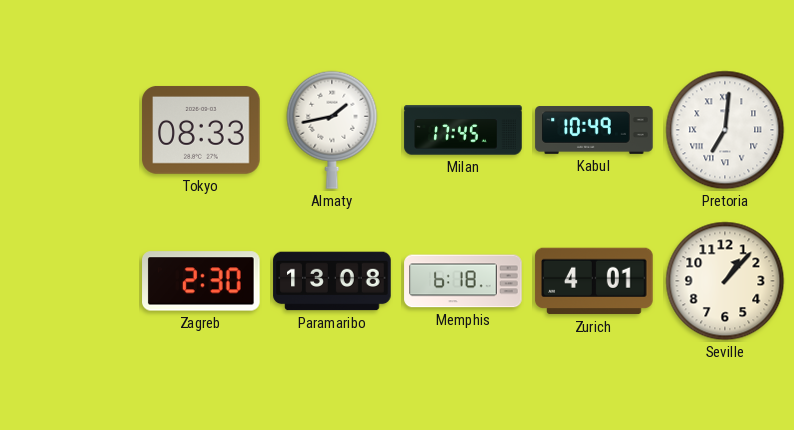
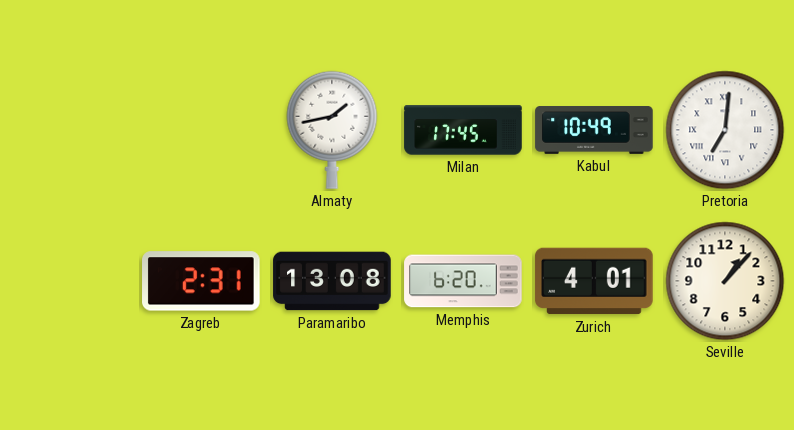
Tokyo: 08:33 -> none (201, 130)
Zagreb: 2:30 -> 2:31 (201, 281)
Memphis: 6:18 -> 6:20 (463, 281)
